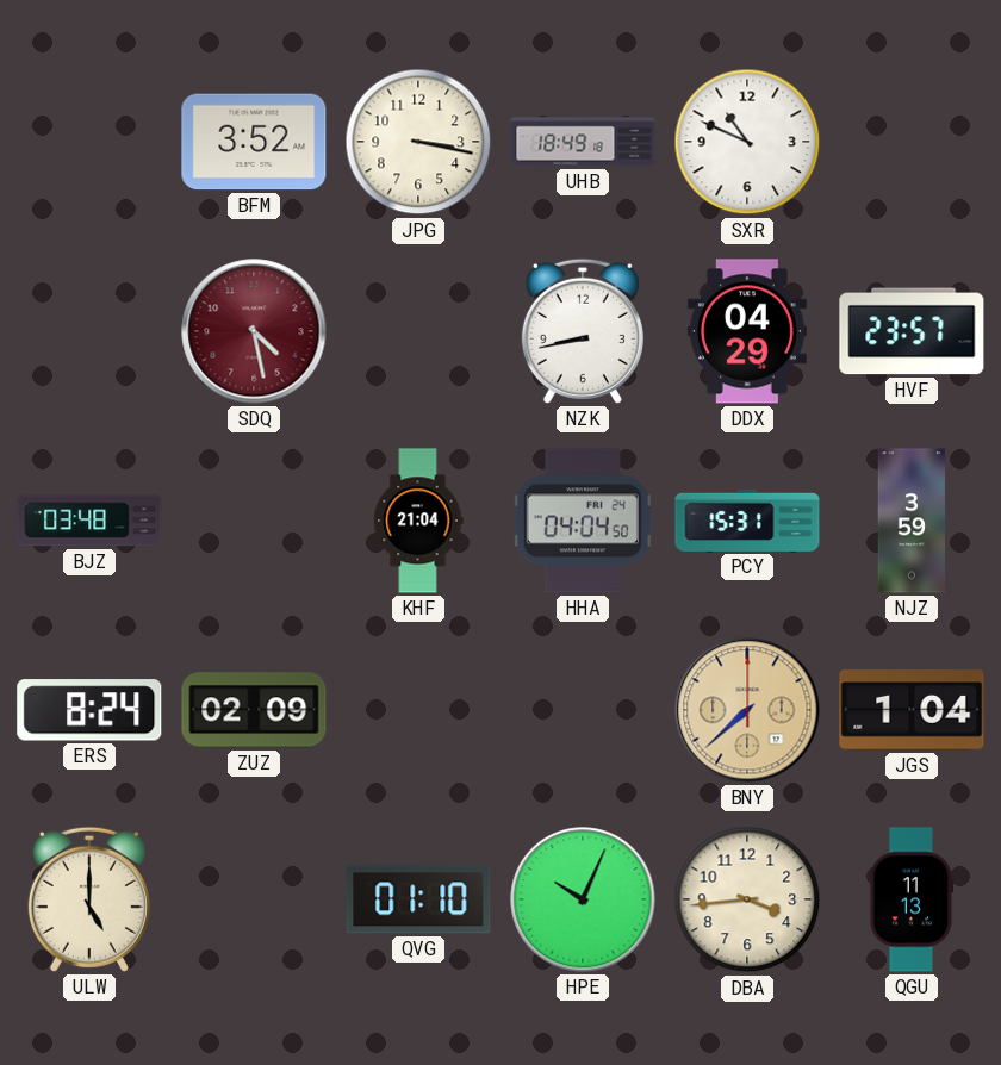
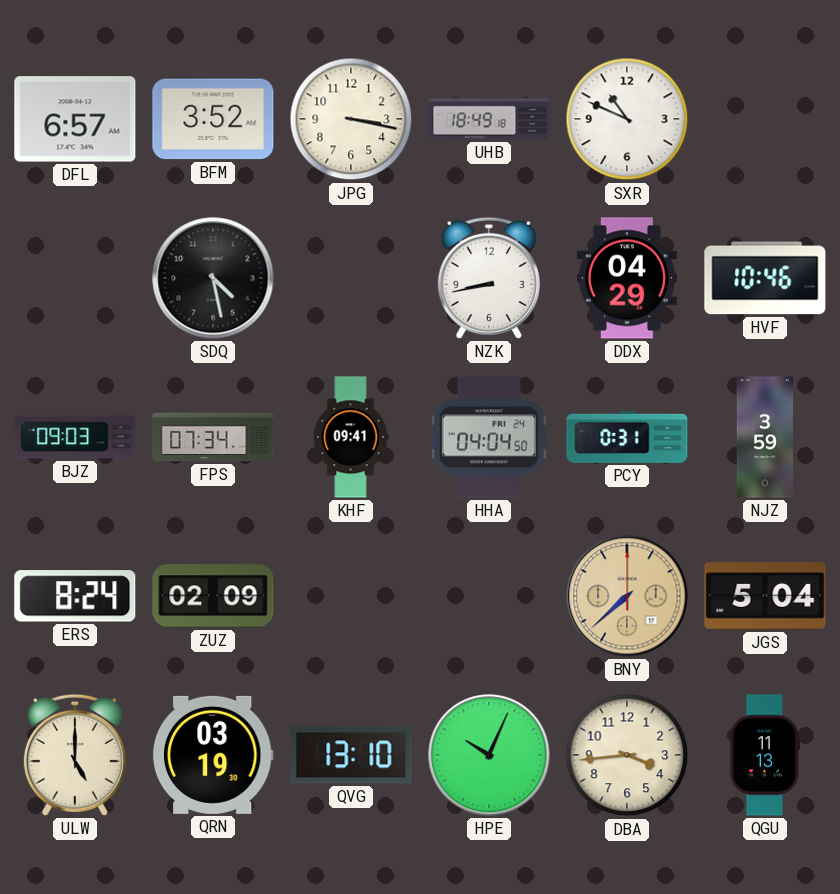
DFL: none -> 6:57 (75, 119)
SDQ dial: burgundy -> black (213, 278)
HVF: 23:57 -> 10:46 (765, 278)
BJZ: 03:48 -> 09:03 (75, 437)
FPS: none -> 07:34 (213, 437)
KHF: 21:04 -> 09:41 (351, 437)
PCY: 15:31 -> 0:31 (627, 437)
JGS: 1:04 -> 5:04 (765, 596)
QRN: none -> 03:19 (213, 755)
QVG: 01:10 -> 13:10 (351, 755)
